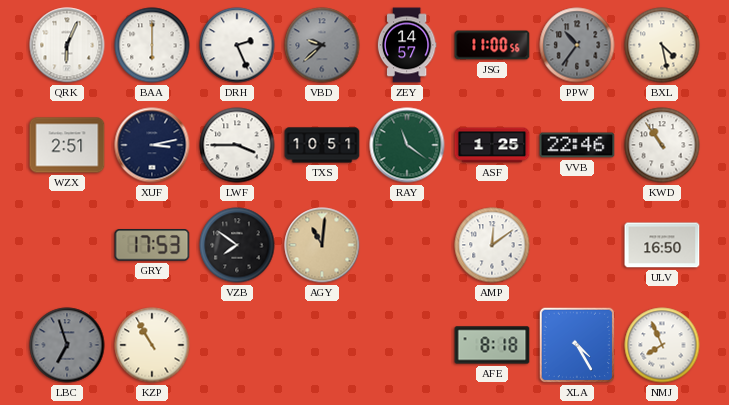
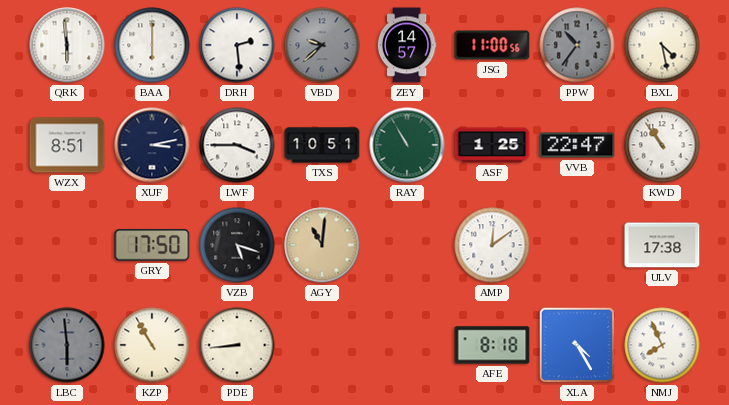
QRK: 6:04 -> 5:59 (67, 45)
DRH: 2:26 -> 2:29 (237, 45)
WZX: 2:51 -> 8:51 (67, 145)
RAY: 11:21 -> 10:55 (407, 145)
VVB: 22:46 -> 22:47 (577, 145)
GRY: 17:53 -> 17:50 (152, 245)
VZB: 7:51 -> 5:18 (237, 245)
ULV: 16:50 -> 17:38 (662, 245)
LBC: 6:57 -> 5:59 (67, 345)
PDE: none -> 8:44 (237, 345)
